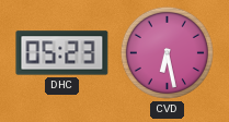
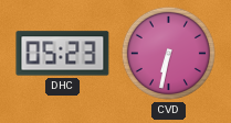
CVD: 6:28 -> 6:32 (168, 53)
